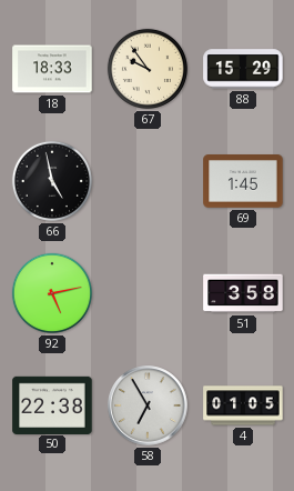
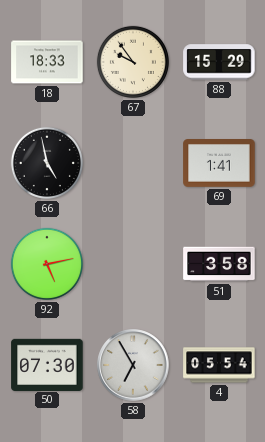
69: 1:45 -> 1:41 (219, 163)
50: 22:38 -> 07:30 (47, 364)
4: 01:05 -> 05:54 (219, 365)
